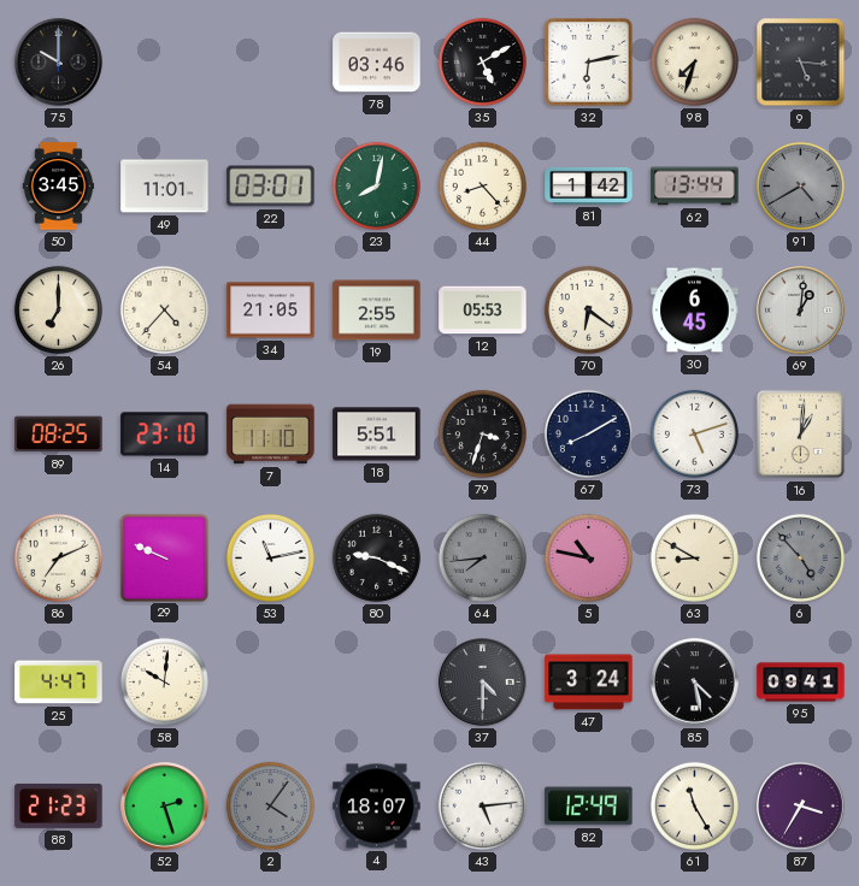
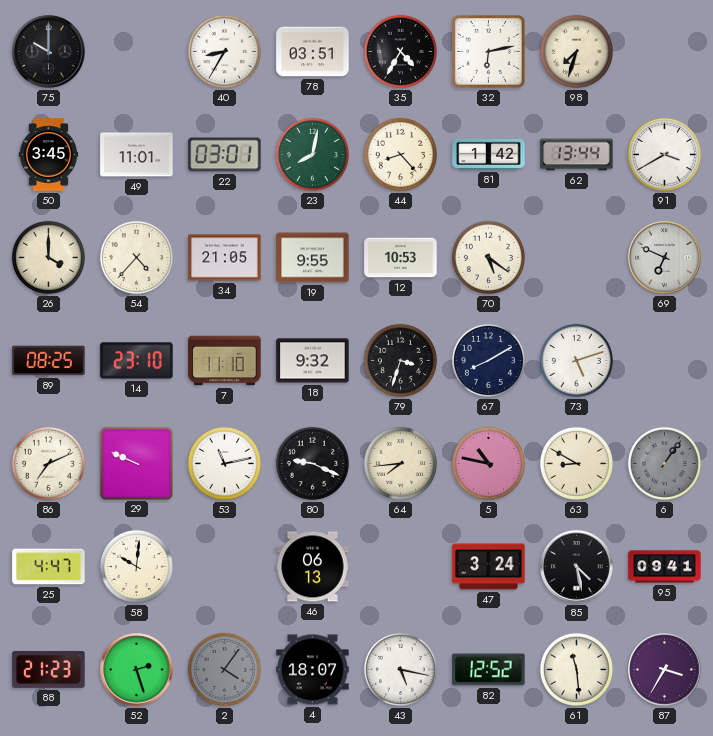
40: none -> 8:35 (224, 51)
78: 03:46 -> 03:51 (313, 52)
35: 5:10 -> 4:35 (400, 51)
9: 5:16 -> none (801, 63)
91: 4:40 -> 3:40 (664, 154)
91 dial: grey -> white (664, 154)
26: 7:00 -> 4:00 (48, 257)
19: 2:55 -> 9:55 (313, 258)
12: 05:53 -> 10:53 (401, 258)
70: 6:21 -> 5:21 (488, 257)
30: 6:45 -> none (695, 311)
69: 1:01 -> 6:49 (665, 258)
18: 5:51 -> 9:32 (313, 361)
16: 1:01 -> none (801, 435)
64 dial: grey -> cream (400, 463)
6: 4:53 -> 1:06 (664, 463)
46: none -> 06:13 (313, 567)
37: 4:30 -> none (483, 683)
43: 5:14 -> 5:17 (400, 669)
82: 12:49 -> 12:52 (489, 670)
61: 11:25 -> 11:29 (576, 669)
